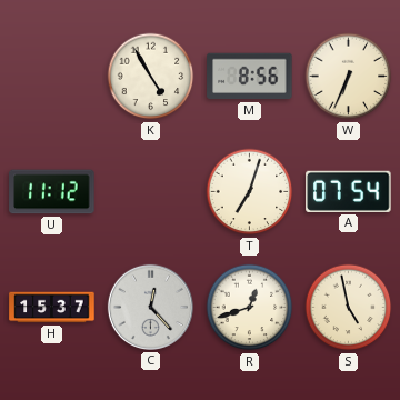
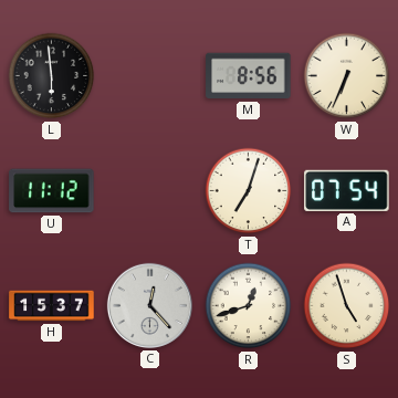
L: none -> 5:59 (52, 76)
K: 4:55 -> none (151, 77)
S: 4:58 -> 4:57 (347, 306)
